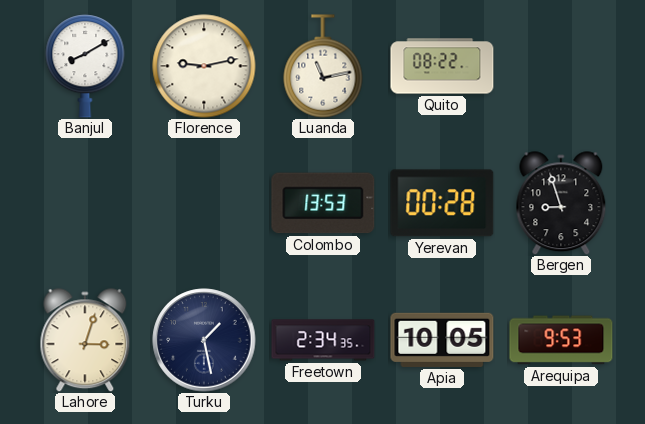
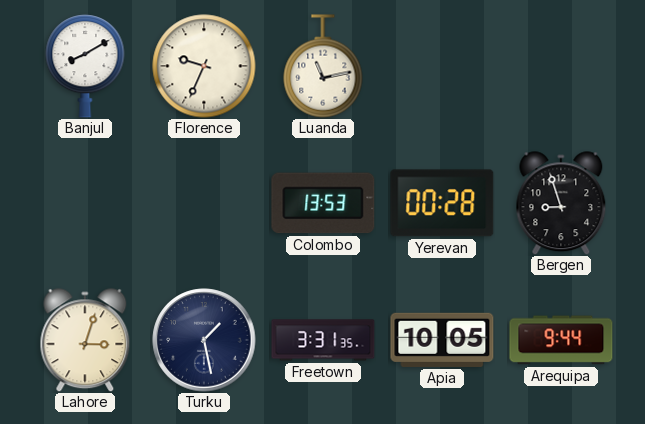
Florence: 9:13 -> 9:34 (204, 66)
Quito: 08:22 -> none (442, 66)
Freetown: 2:34 -> 3:31 (323, 340)
Arequipa: 9:53 -> 9:44 (561, 340)
